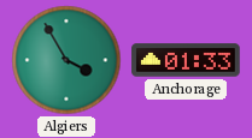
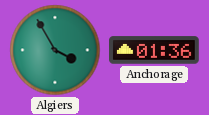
Anchorage: 01:33 -> 01:36 (154, 50)
